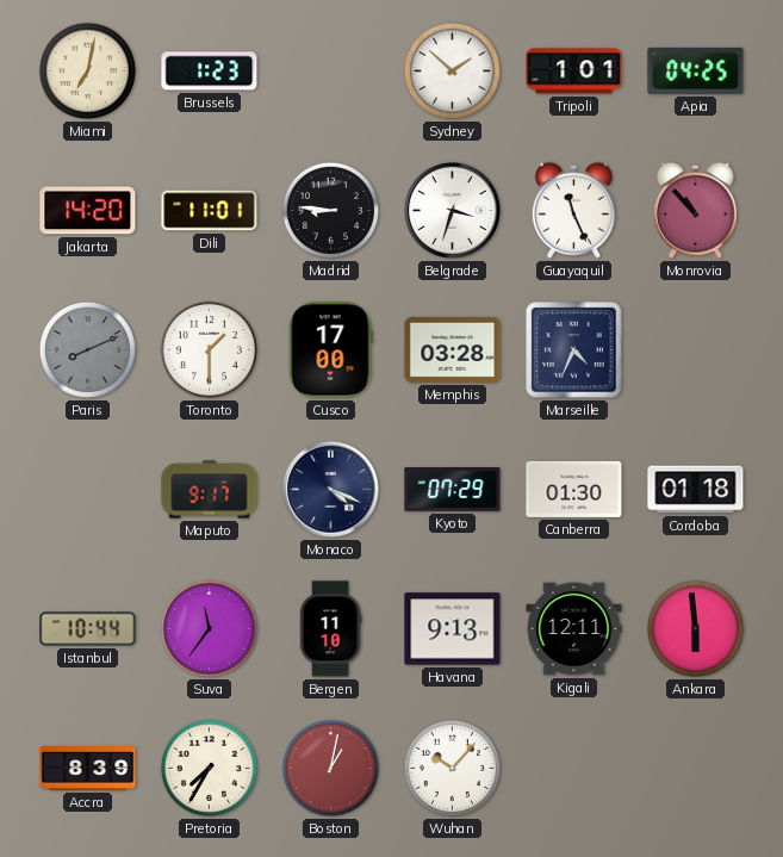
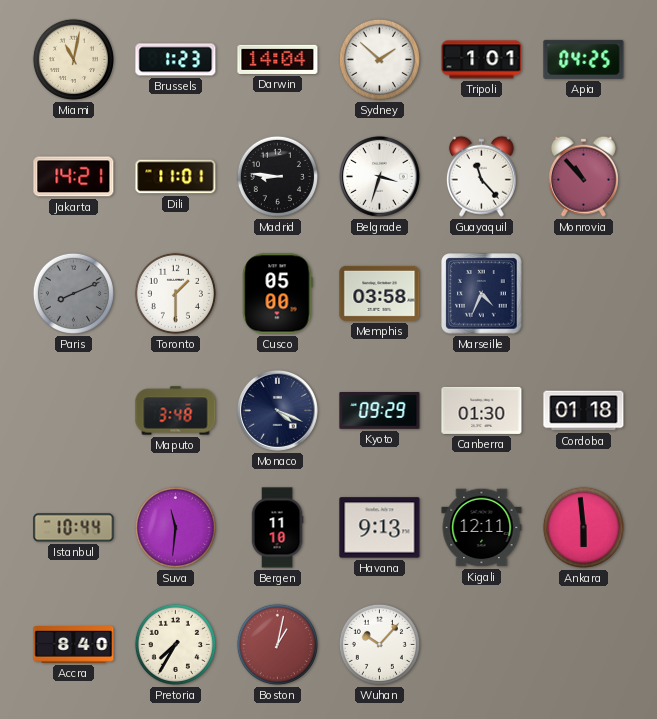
Miami: 7:02 -> 11:02 (73, 59)
Darwin: none -> 14:04 (278, 59)
Jakarta: 14:20 -> 14:21 (74, 177)
Guayaquil: 11:26 -> 11:23 (481, 176)
Cusco: 17:00 -> 05:00 (278, 294)
Memphis: 03:28 -> 03:58 (380, 293)
Maputo: 9:17 -> 3:48 (176, 411)
Kyoto: 07:29 -> 09:29 (380, 411)
Suva: 11:36 -> 11:31 (175, 527)
Accra: 8:39 -> 8:40 (74, 645)
